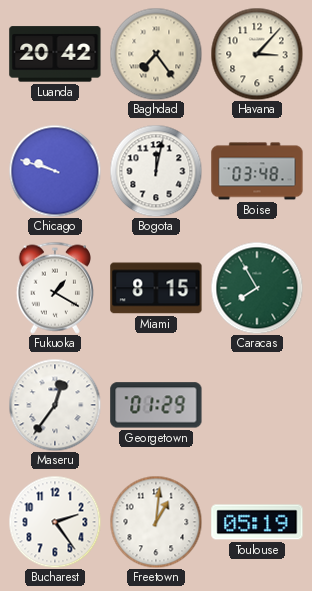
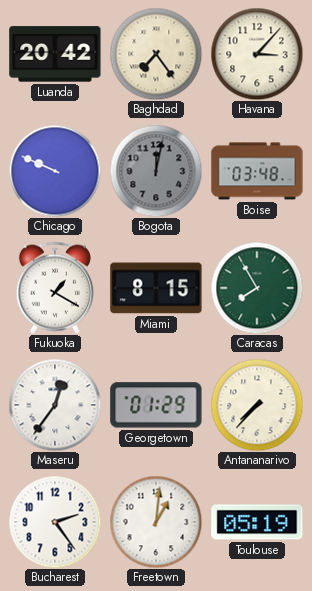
Chicago: 9:48 -> 9:49 (55, 171)
Bogota dial: white -> grey (156, 171)
Antananarivo: none -> 7:37 (257, 405)
